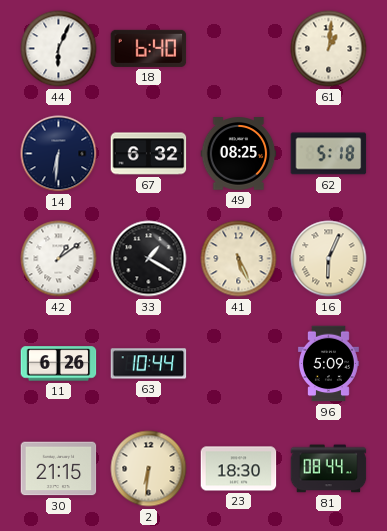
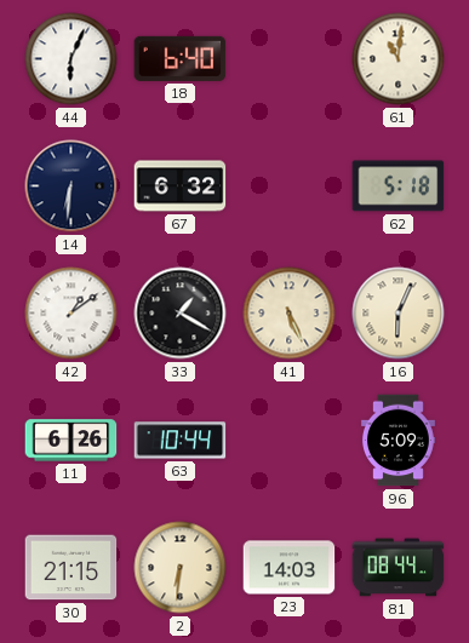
61: 1:01 -> 11:01 (399, 59)
49: 08:25 -> none (239, 154)
23: 18:30 -> 14:03 (290, 568)
